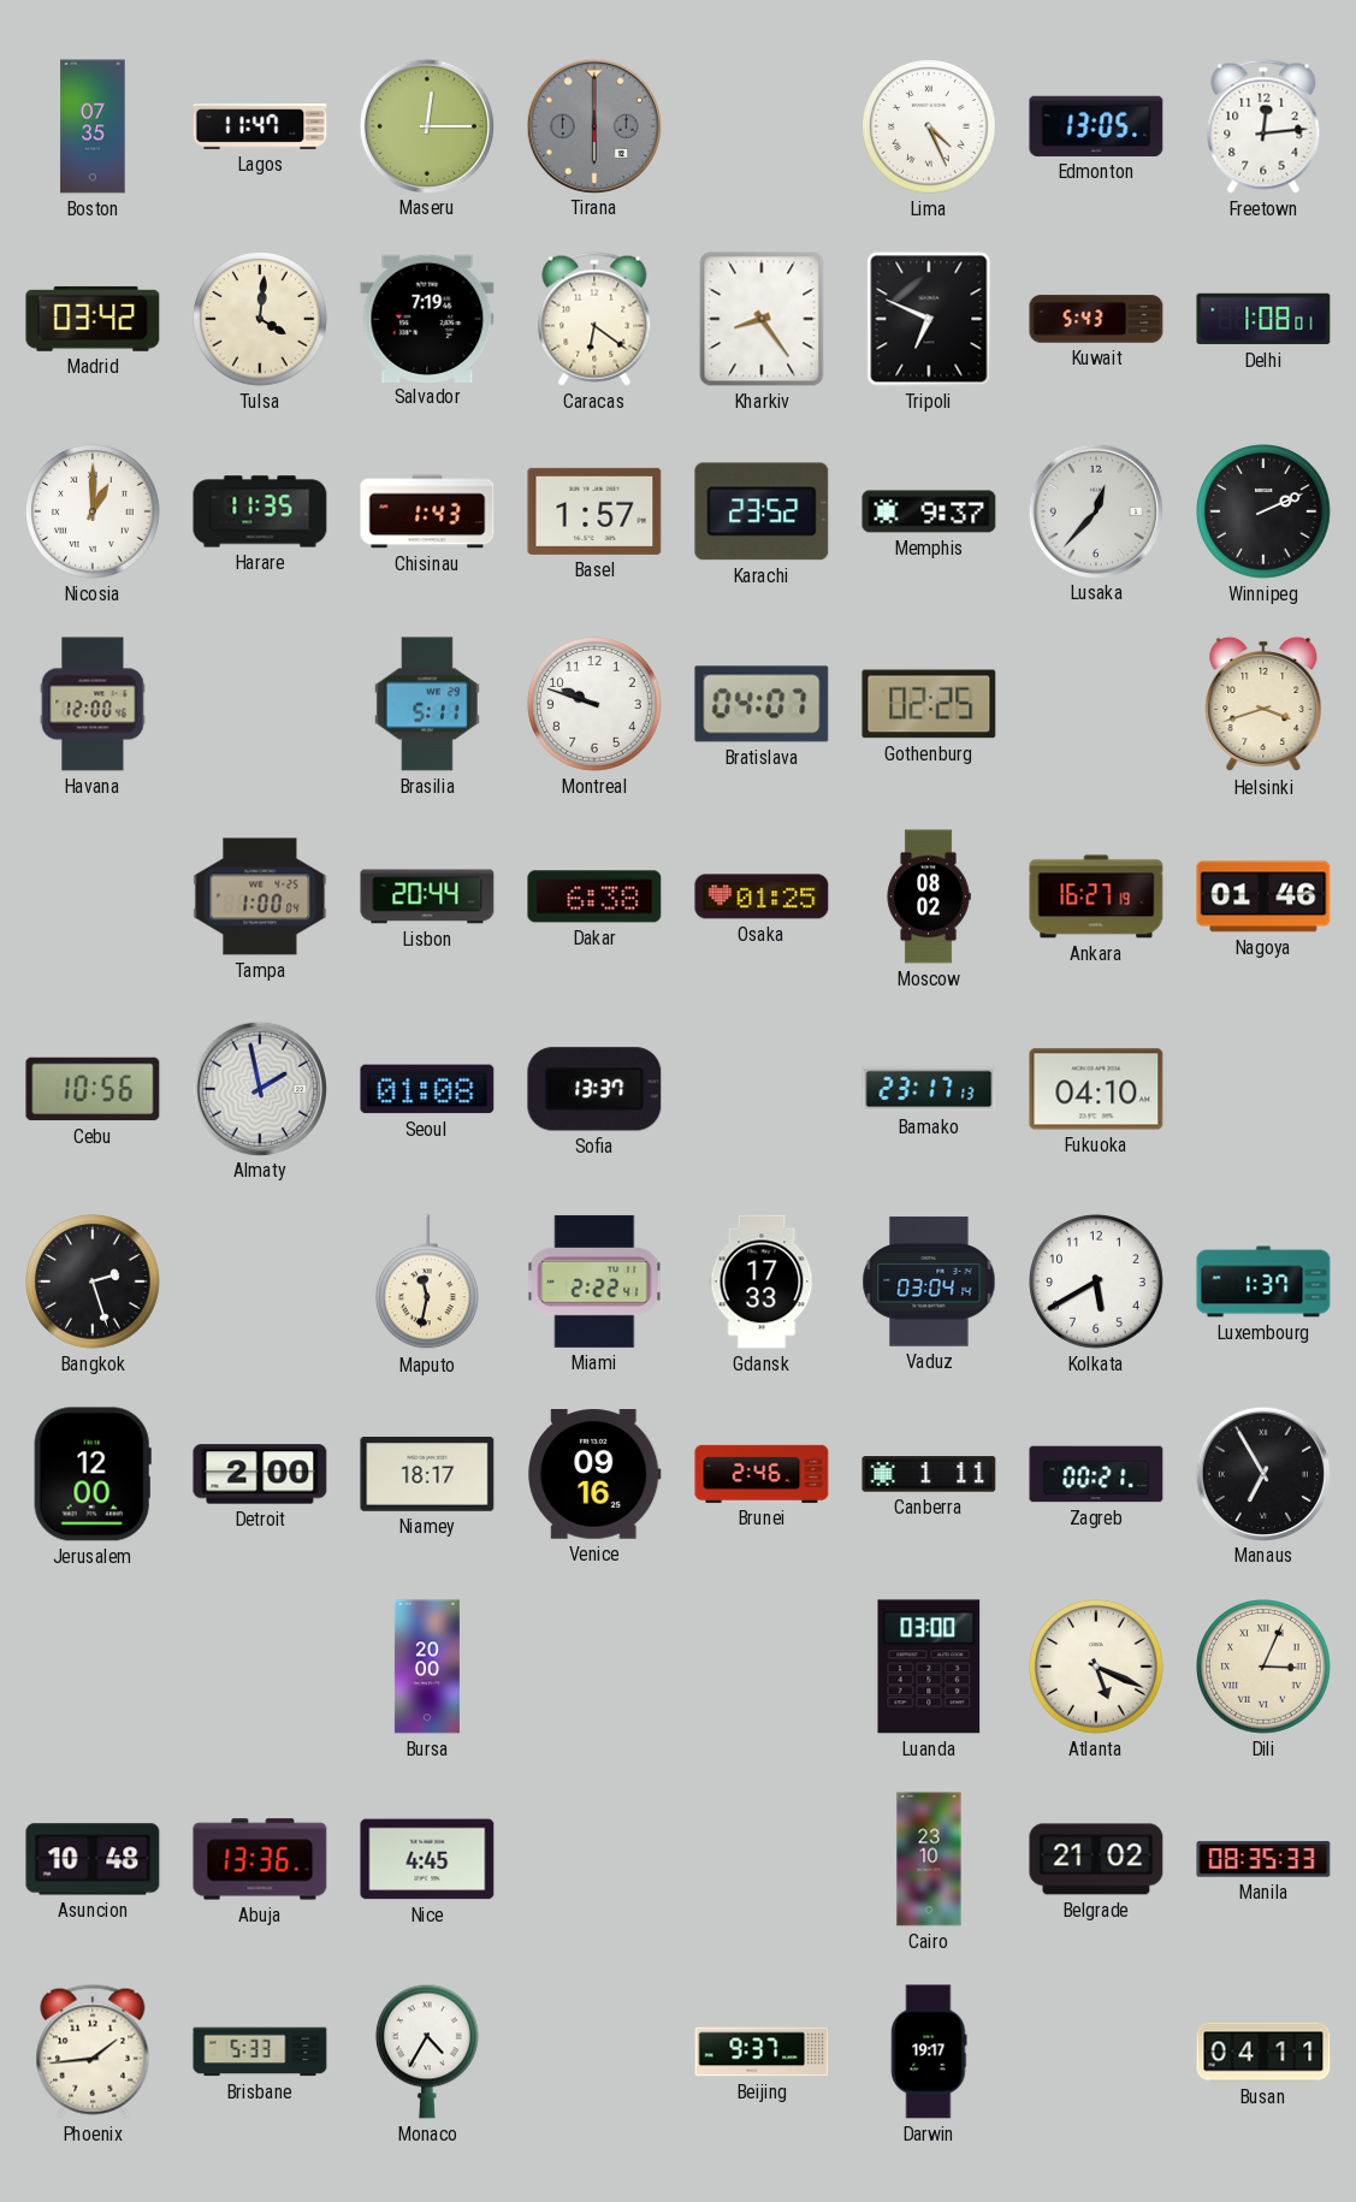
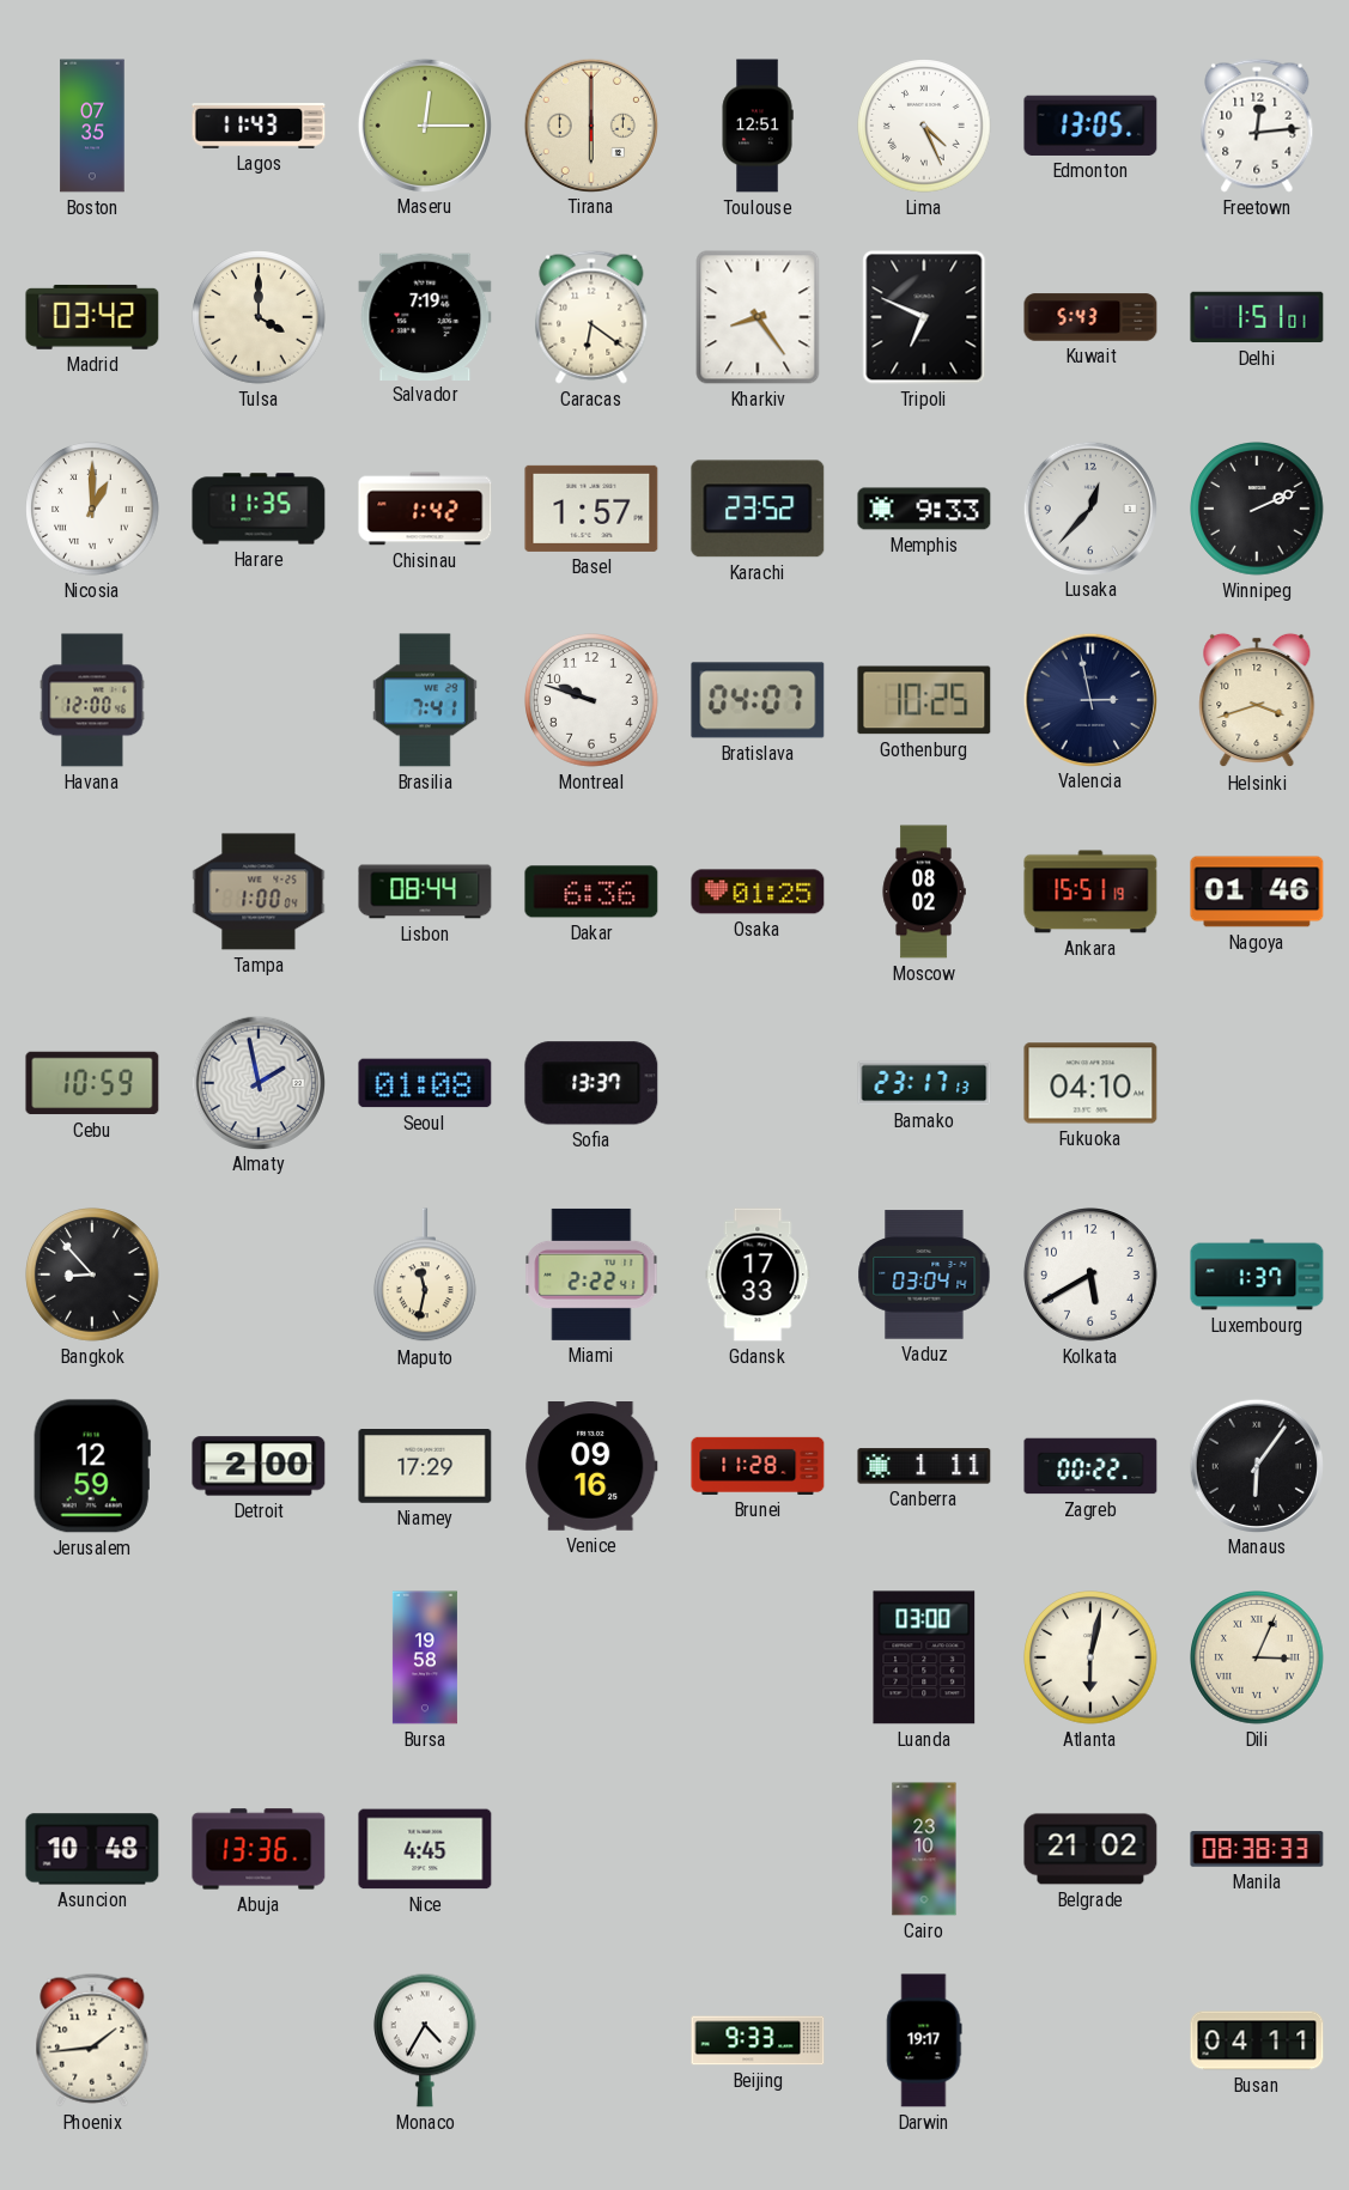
Lagos: 11:47 -> 11:43 (259, 126)
Tirana dial: grey -> cream (590, 124)
Toulouse: none -> 12:51 (758, 126)
Tulsa: 4:01 -> 4:00 (260, 318)
Delhi: 1:08 -> 1:51 (1257, 317)
Chisinau: 1:43 -> 1:42 (425, 509)
Memphis: 9:37 -> 9:33 (924, 509)
Brasilia: 5:11 -> 7:41 (425, 700)
Gothenburg: 02:25 -> 10:25 (924, 700)
Valencia: none -> 2:58 (1089, 699)
Lisbon: 20:44 -> 08:44 (425, 892)
Dakar: 6:38 -> 6:36 (591, 892)
Ankara: 16:27 -> 15:51 (1090, 892)
Cebu: 10:56 -> 10:59 (92, 1083)
Bangkok: 2:27 -> 8:53 (93, 1276)
Jerusalem: 12:00 -> 12:59 (92, 1466)
Niamey: 18:17 -> 17:29 (425, 1467)
Brunei: 2:46 -> 11:28 (758, 1466)
Zagreb: 00:21 -> 00:22 (1090, 1466)
Manaus: 6:55 -> 6:06 (1256, 1465)
Bursa: 20:00 -> 19:58 (425, 1657)
Atlanta: 5:19 -> 6:02 (1092, 1659)
Manila: 08:35 -> 08:38 (1257, 1849)
Brisbane: 5:33 -> none (260, 2052)
Beijing: 9:37 -> 9:33 (758, 2040)
